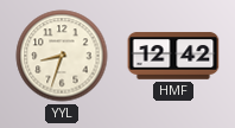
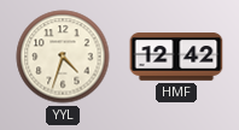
YYL: 8:33 -> 4:33 (63, 57)
